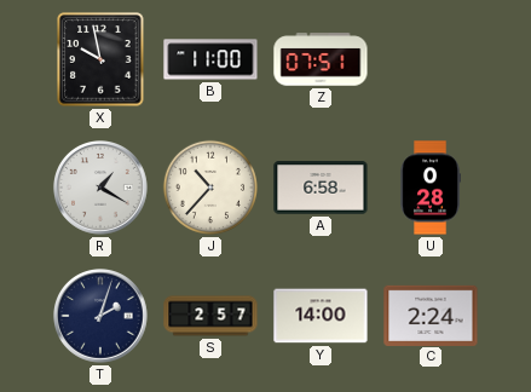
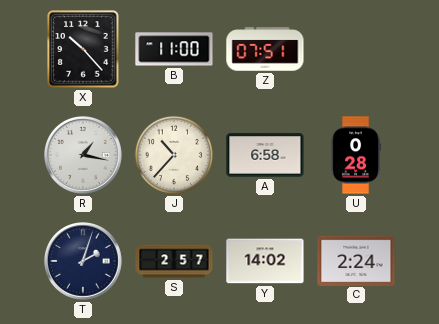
X: 9:58 -> 10:23 (83, 49)
R: 1:20 -> 1:17 (84, 156)
Y: 14:00 -> 14:02 (265, 261)
